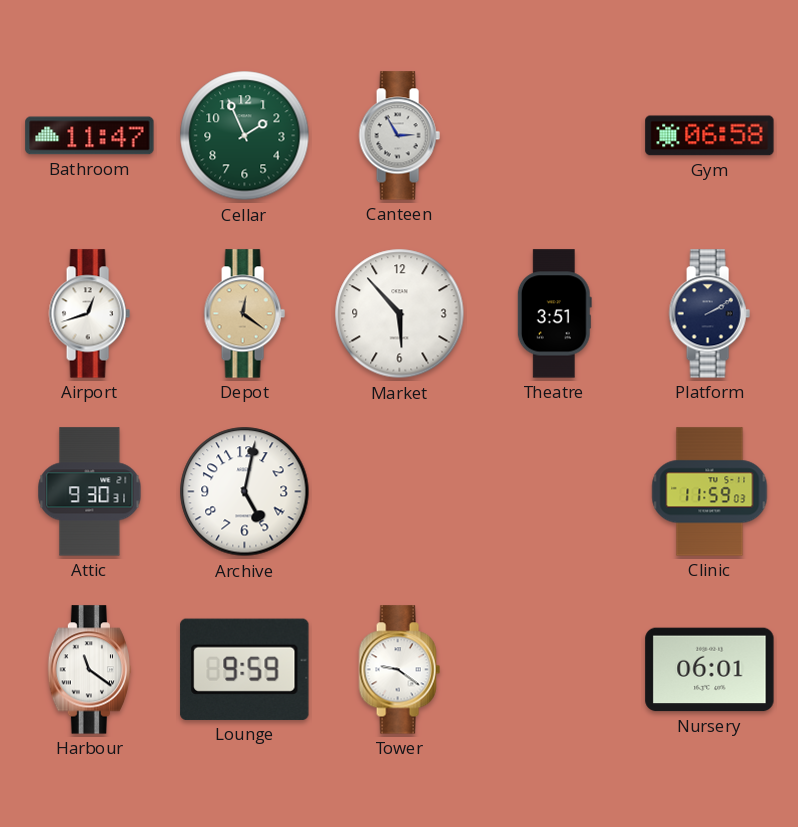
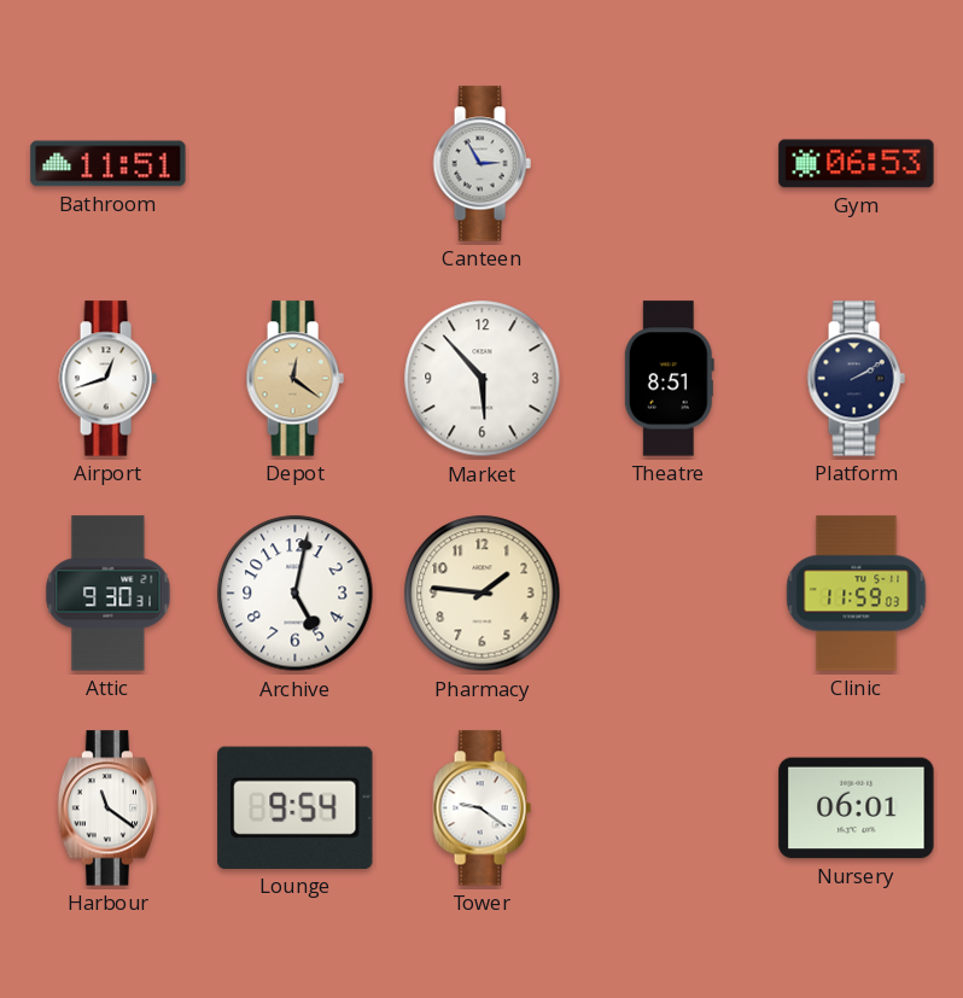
Bathroom: 11:47 -> 11:51 (109, 164)
Cellar: 1:56 -> none (245, 136)
Gym: 06:58 -> 06:53 (857, 164)
Theatre: 3:51 -> 8:51 (669, 379)
Pharmacy: none -> 1:46 (483, 594)
Lounge: 9:59 -> 9:54 (296, 807)
